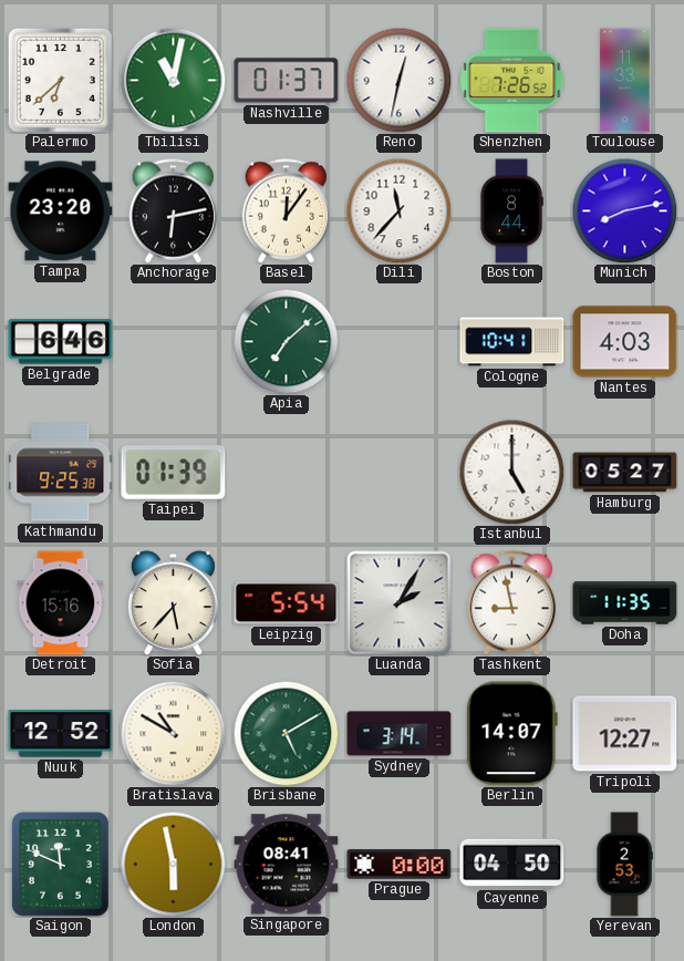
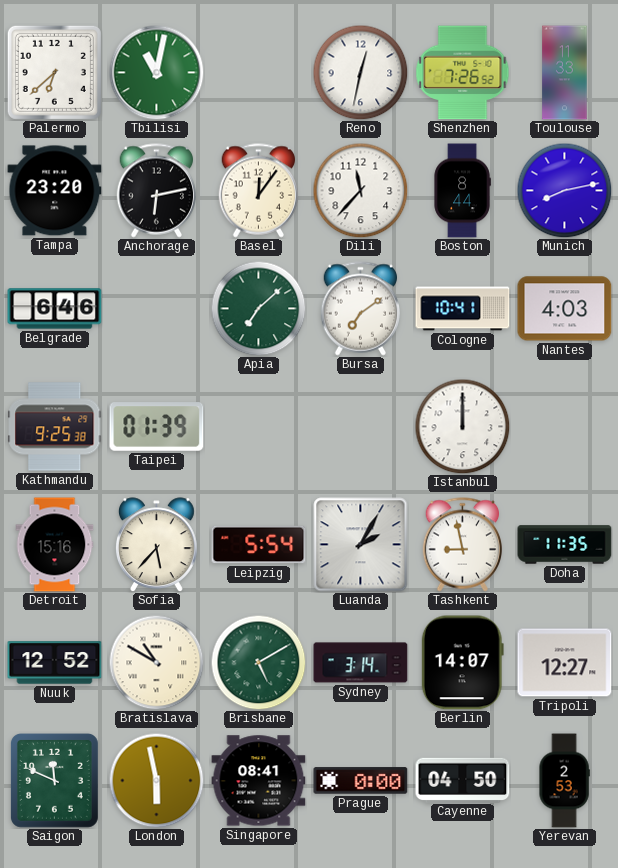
Nashville: 01:37 -> none (287, 81)
Bursa: none -> 7:09 (361, 309)
Istanbul: 5:00 -> 12:00 (462, 426)
Hamburg: 05:27 -> none (625, 473)
